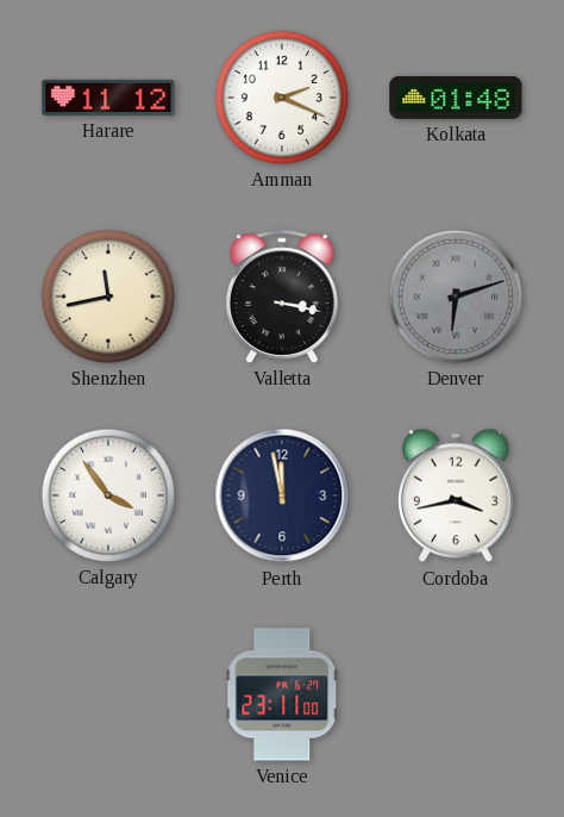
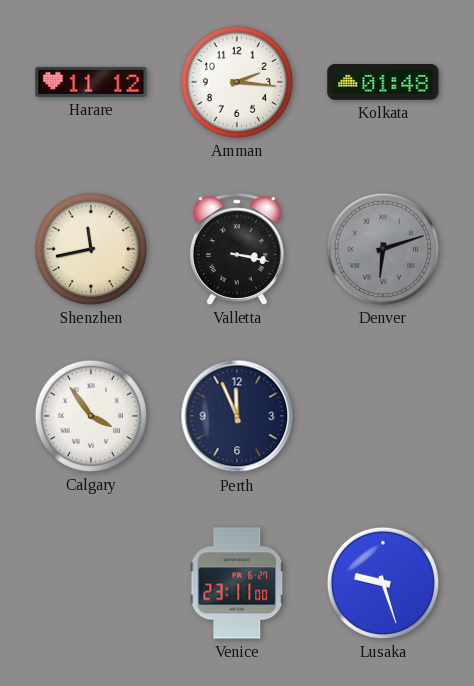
Amman: 2:19 -> 2:16 (237, 82)
Perth: 11:58 -> 11:56 (237, 416)
Cordoba: 3:43 -> none (456, 495)
Lusaka: none -> 9:27 (383, 583)
